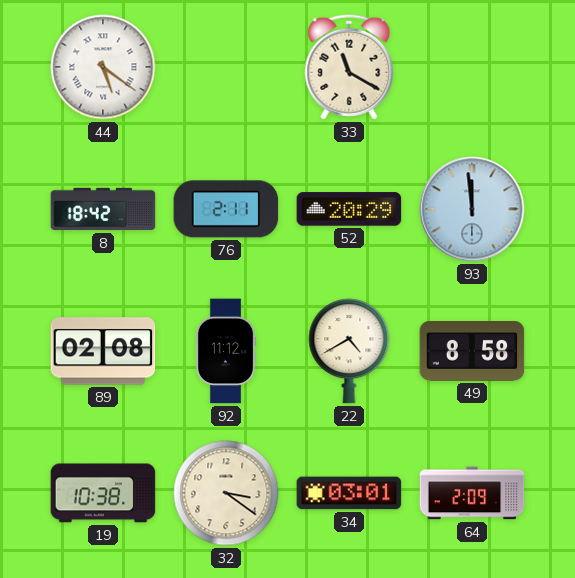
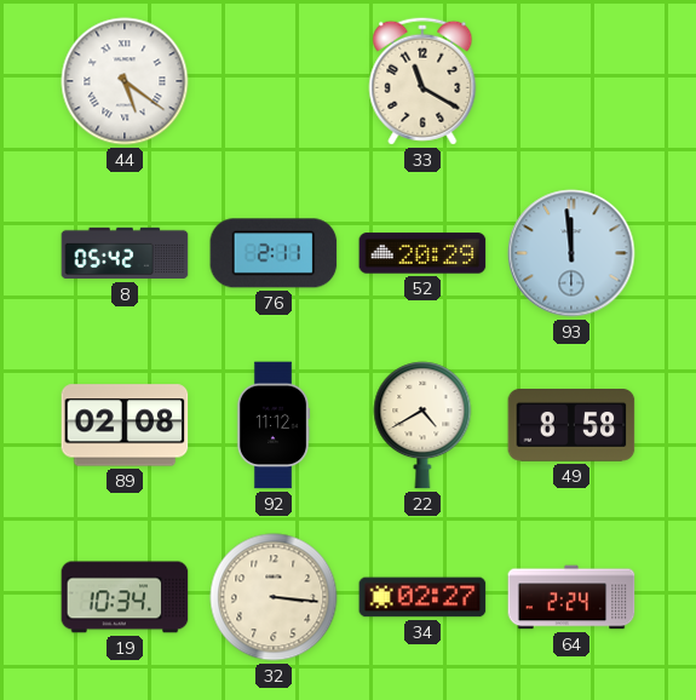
8: 18:42 -> 05:42 (125, 253)
19: 10:38 -> 10:34 (125, 597)
32: 3:21 -> 3:16 (274, 597)
34: 03:01 -> 02:27 (422, 597)
64: 2:09 -> 2:24 (571, 597)
